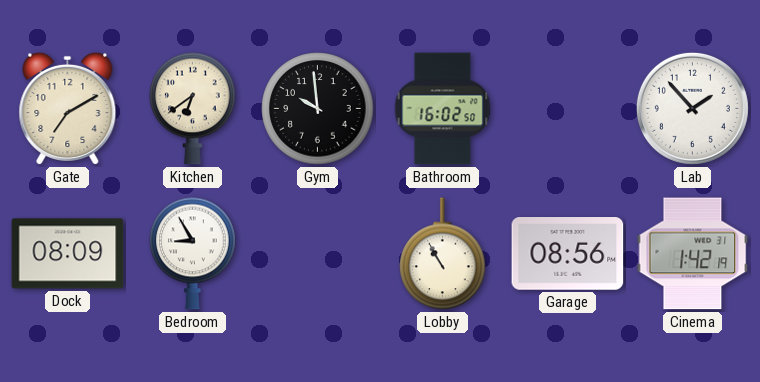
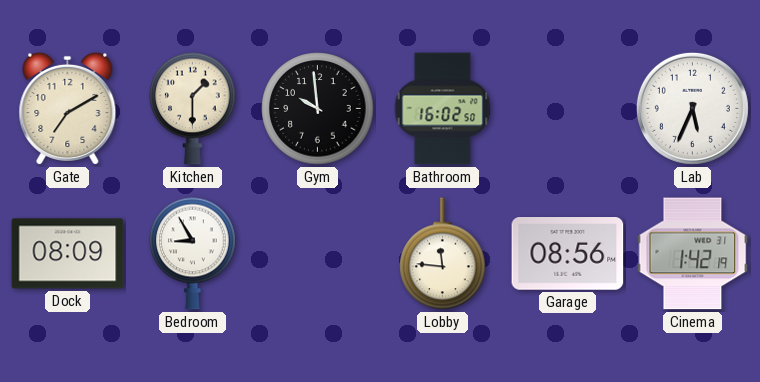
Kitchen: 6:39 -> 1:30 (193, 108)
Lab: 1:53 -> 5:34 (692, 108)
Lobby: 10:55 -> 11:46 (443, 254)
